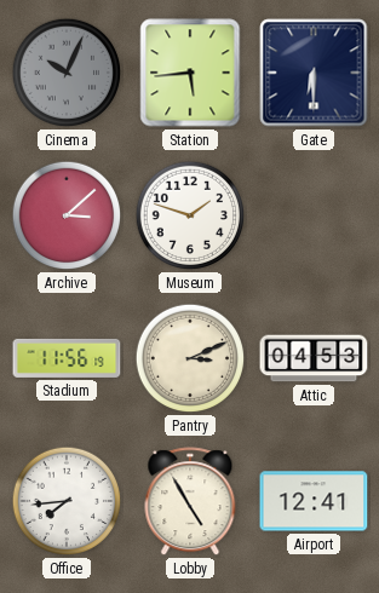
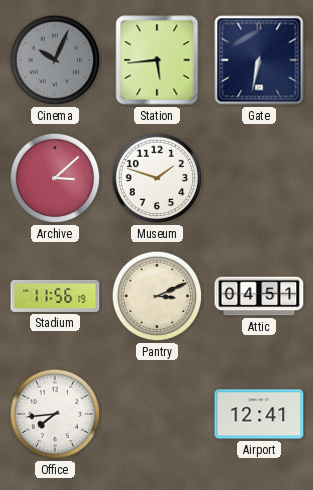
Gate: 6:30 -> 6:32 (259, 60)
Attic: 04:53 -> 04:51 (259, 296)
Lobby: 4:55 -> none (190, 502)
